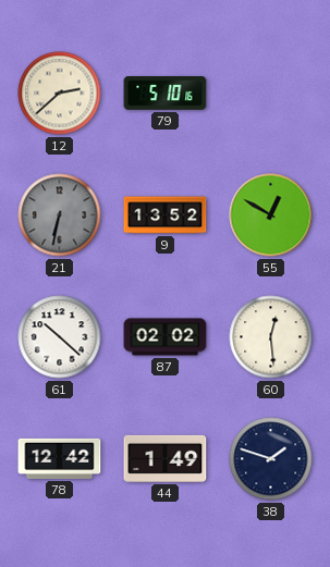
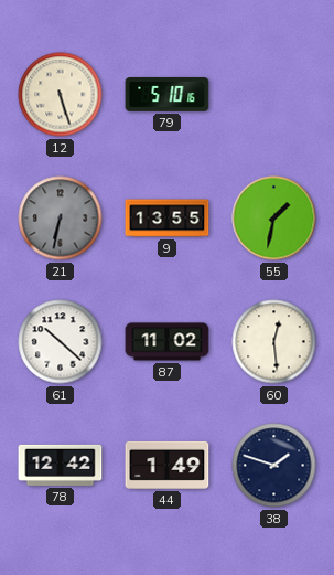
12: 2:38 -> 5:27 (61, 95)
9: 13:52 -> 13:55 (168, 219)
55: 12:50 -> 1:32 (274, 219)
87: 02:02 -> 11:02 (168, 342)
